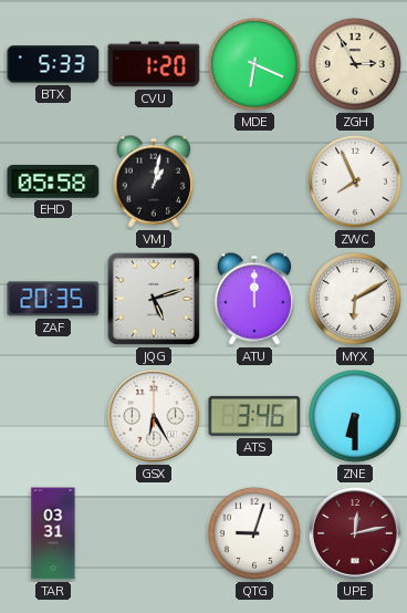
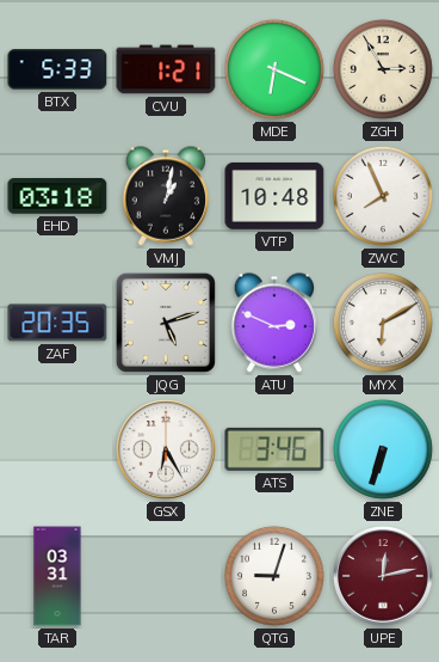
CVU: 1:20 -> 1:21 (166, 69)
EHD: 05:58 -> 03:18 (57, 197)
VTP: none -> 10:48 (274, 196)
ATU: 12:00 -> 2:49 (274, 323)
ZNE: 6:30 -> 6:33 (383, 449)
